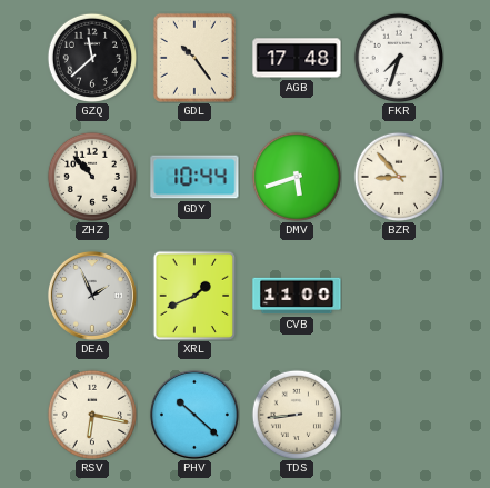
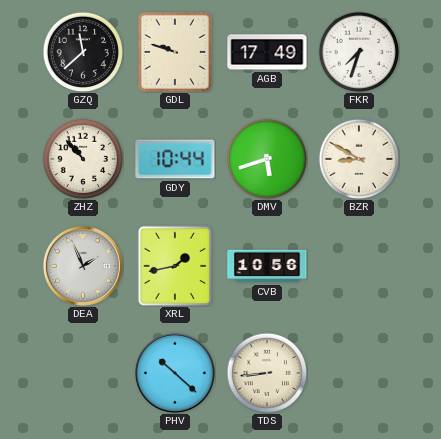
GDL: 10:24 -> 9:48 (175, 52)
AGB: 17:48 -> 17:49 (267, 52)
BZR: 8:53 -> 8:50 (358, 158)
XRL: 1:41 -> 1:43 (175, 266)
CVB: 11:00 -> 10:56 (267, 266)
RSV: 6:17 -> none (91, 414)
